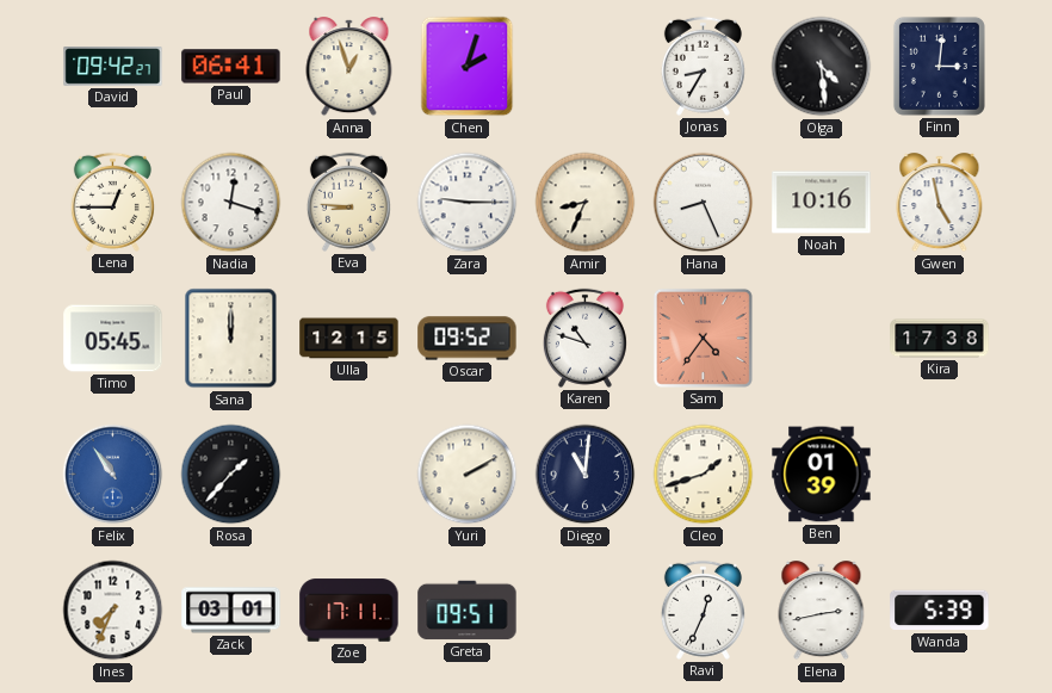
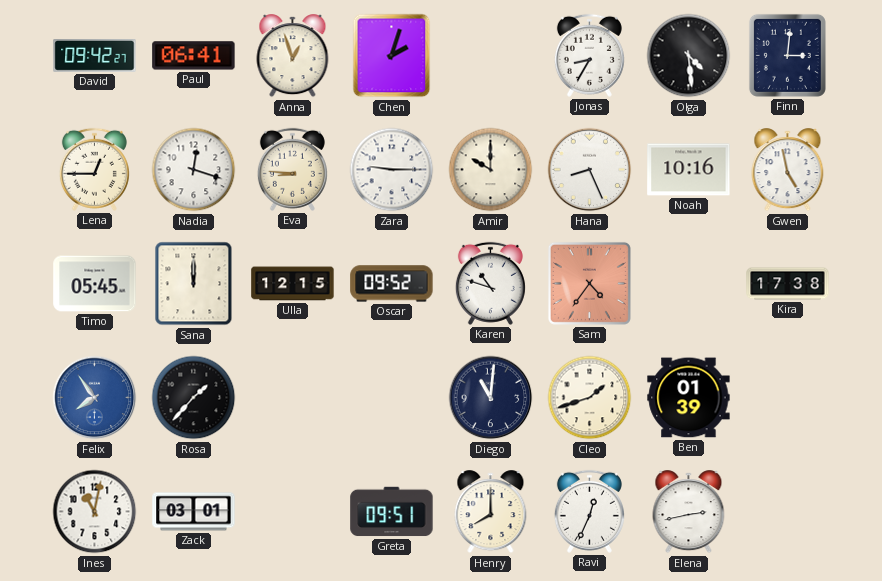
Amir: 8:34 -> 10:00 (491, 170)
Felix: 10:54 -> 7:54 (95, 398)
Yuri: 2:10 -> none (468, 475)
Ines: 7:34 -> 11:02 (95, 512)
Zoe: 17:11 -> none (349, 611)
Henry: none -> 8:00 (491, 512)
Wanda: 5:39 -> none (940, 611)
